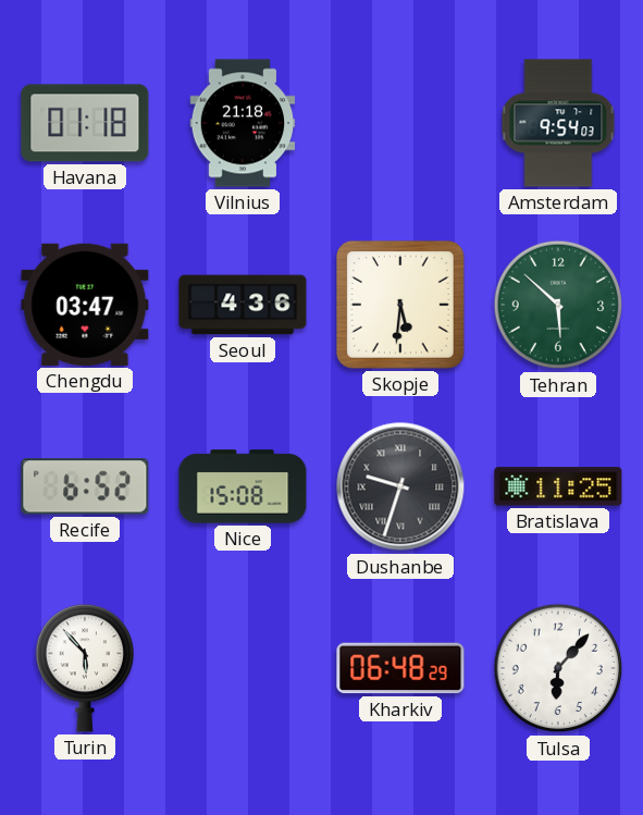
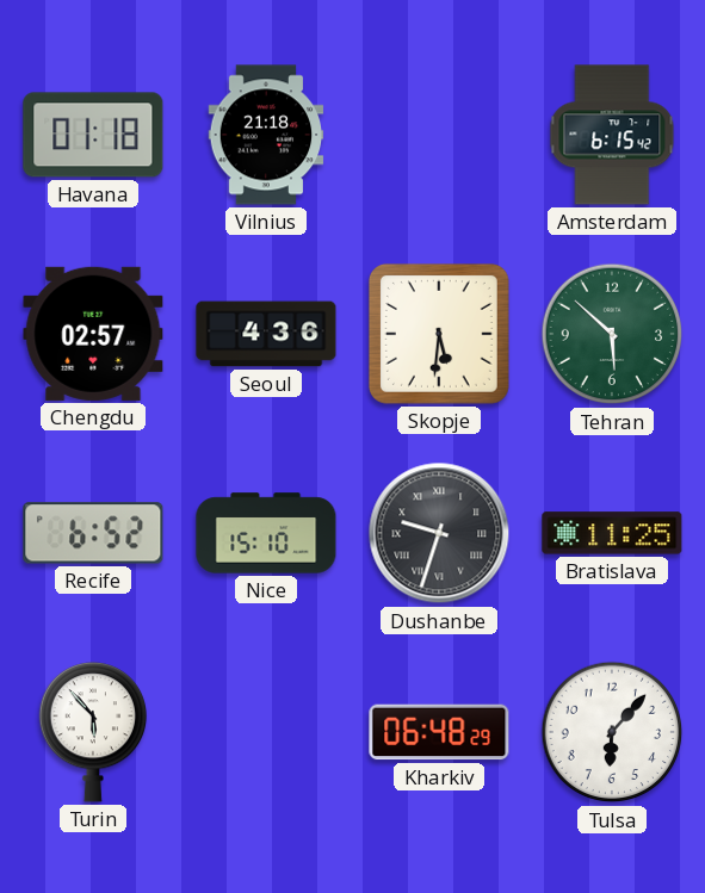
Amsterdam: 9:54 -> 6:15 (612, 135)
Chengdu: 03:47 -> 02:57 (93, 334)
Nice: 15:08 -> 15:10 (266, 533)
